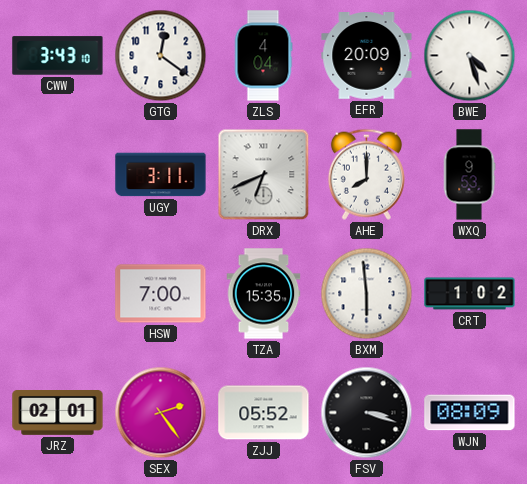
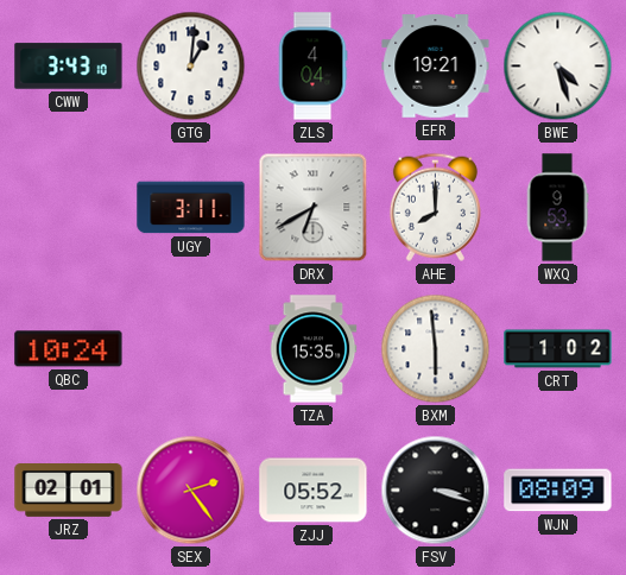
GTG: 12:21 -> 1:01 (191, 67)
EFR: 20:09 -> 19:21 (436, 67)
DRX: 6:41 -> 6:40 (314, 208)
QBC: none -> 10:24 (69, 349)
HSW: 7:00 -> none (161, 294)
